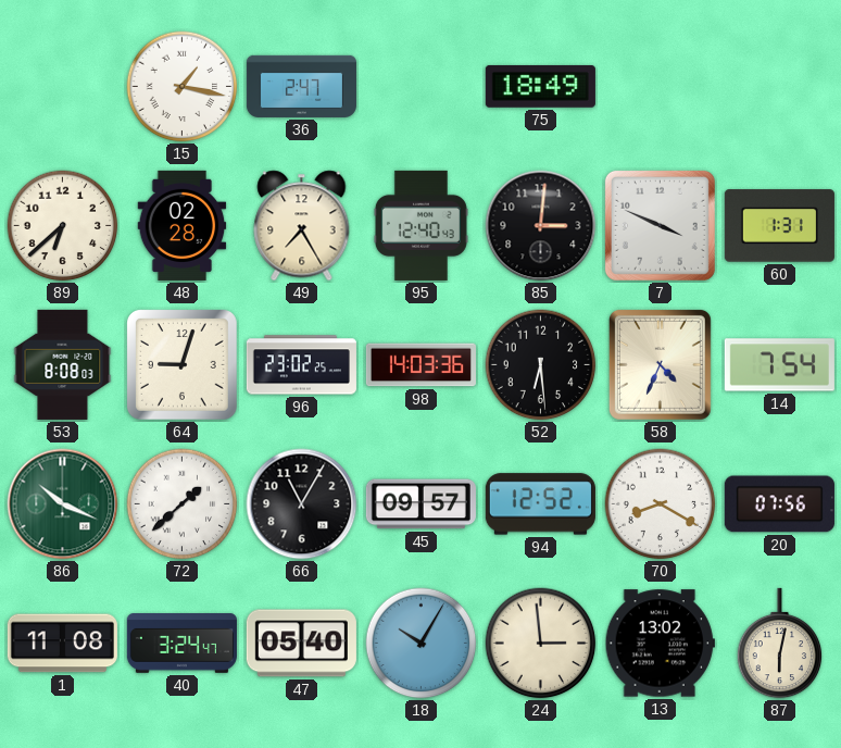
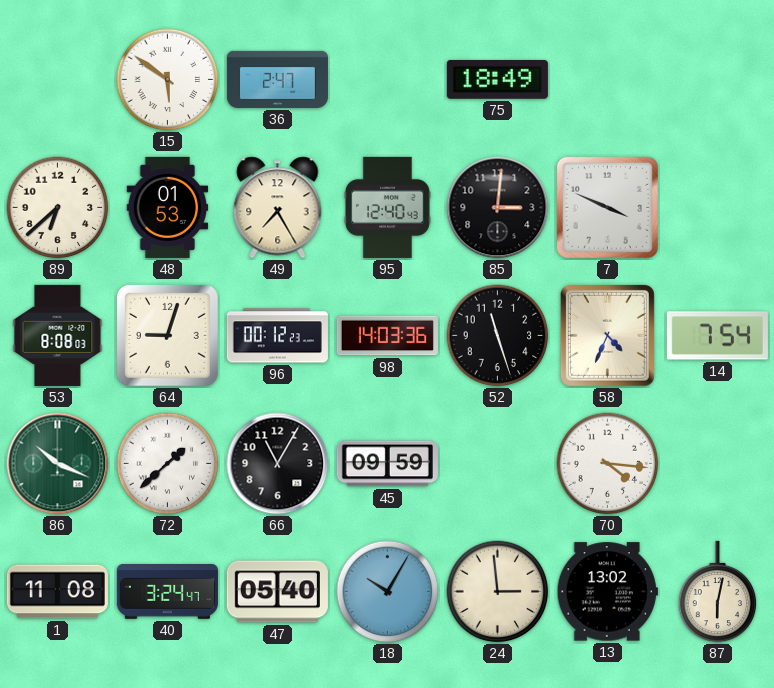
15: 1:17 -> 5:51 (168, 80)
48: 02:28 -> 01:53 (168, 207)
60: 1:31 -> none (779, 226)
96: 23:02 -> 00:12 (277, 336)
52: 6:29 -> 11:27 (498, 336)
45: 09:57 -> 09:59 (387, 464)
94: 12:52 -> none (540, 504)
70: 8:20 -> 4:16 (608, 464)
20: 07:56 -> none (779, 504)
